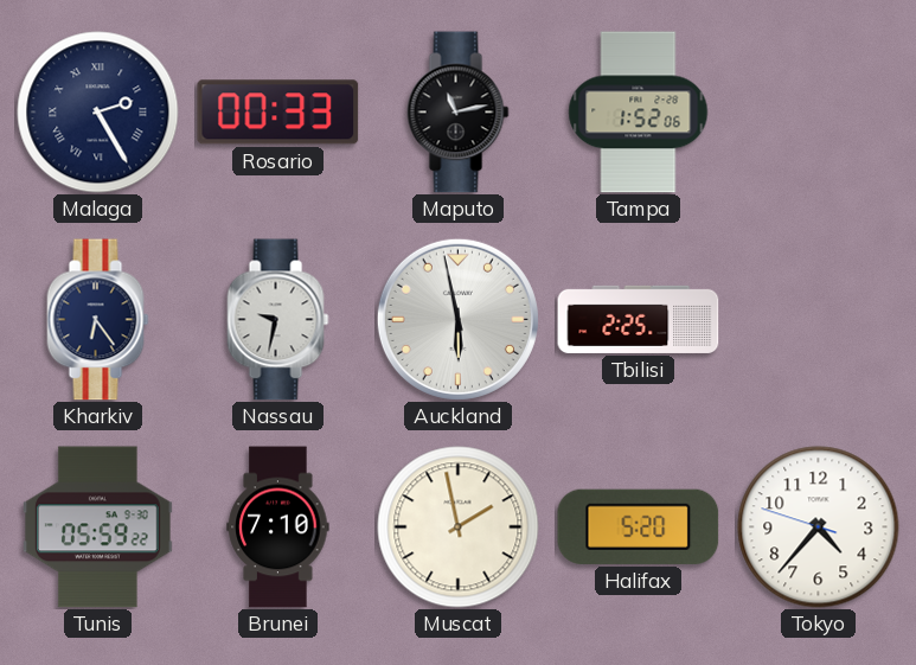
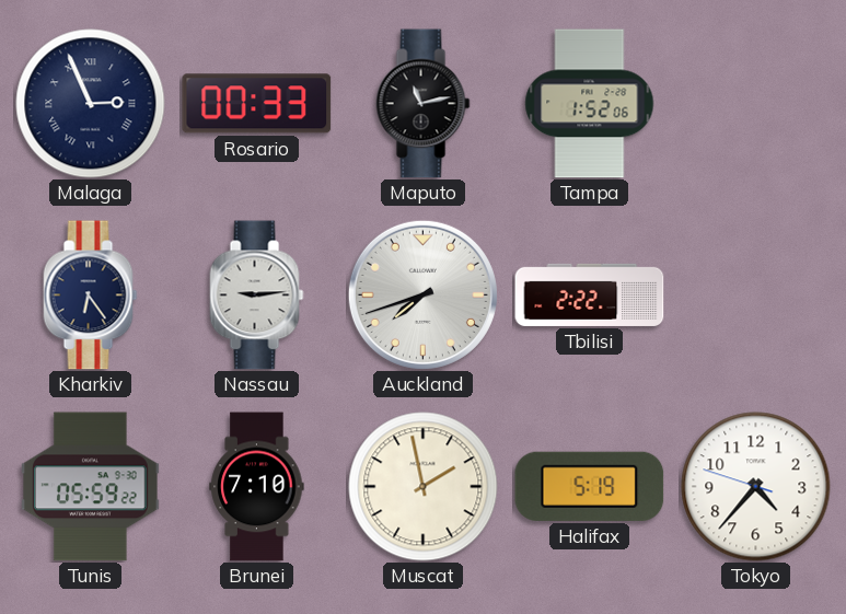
Malaga: 2:25 -> 2:56 (91, 104)
Nassau: 9:32 -> 9:14 (257, 296)
Auckland: 5:58 -> 7:42 (422, 294)
Tbilisi: 2:25 -> 2:22 (590, 294)
Halifax: 5:20 -> 5:19 (590, 486)
